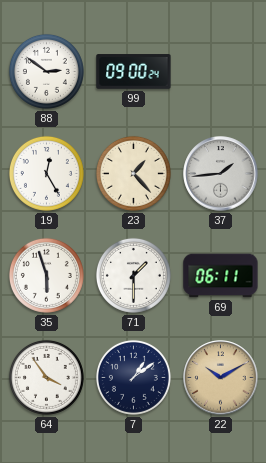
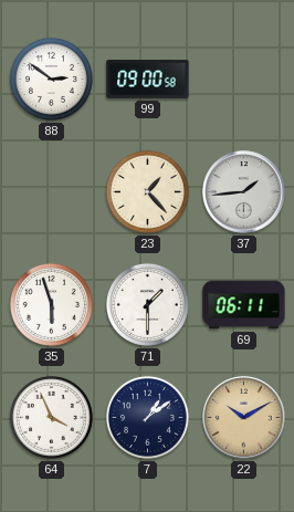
99: 09:00:24 -> 09:00:58 (148, 80)
19: 12:25 -> none (46, 173)
64: 3:54 -> 3:56 (51, 417)
